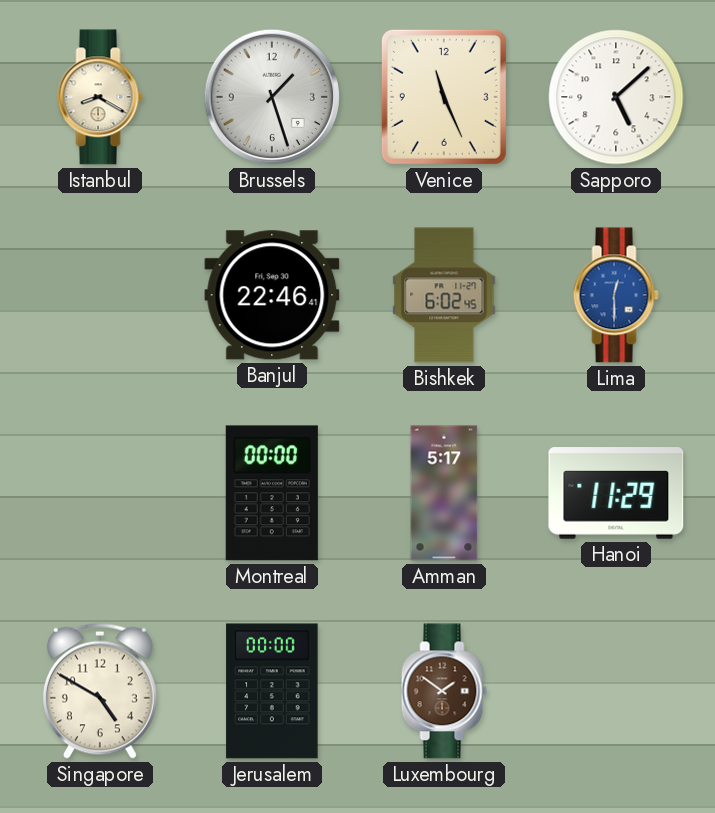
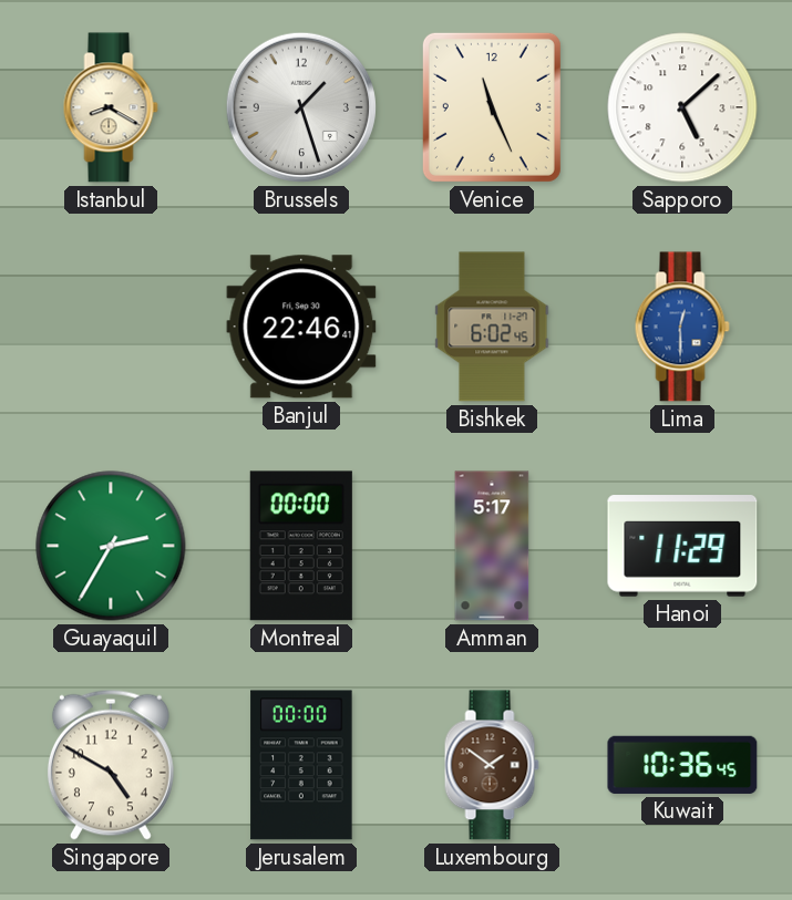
Guayaquil: none -> 2:35 (111, 546)
Kuwait: none -> 10:36 (682, 765)
